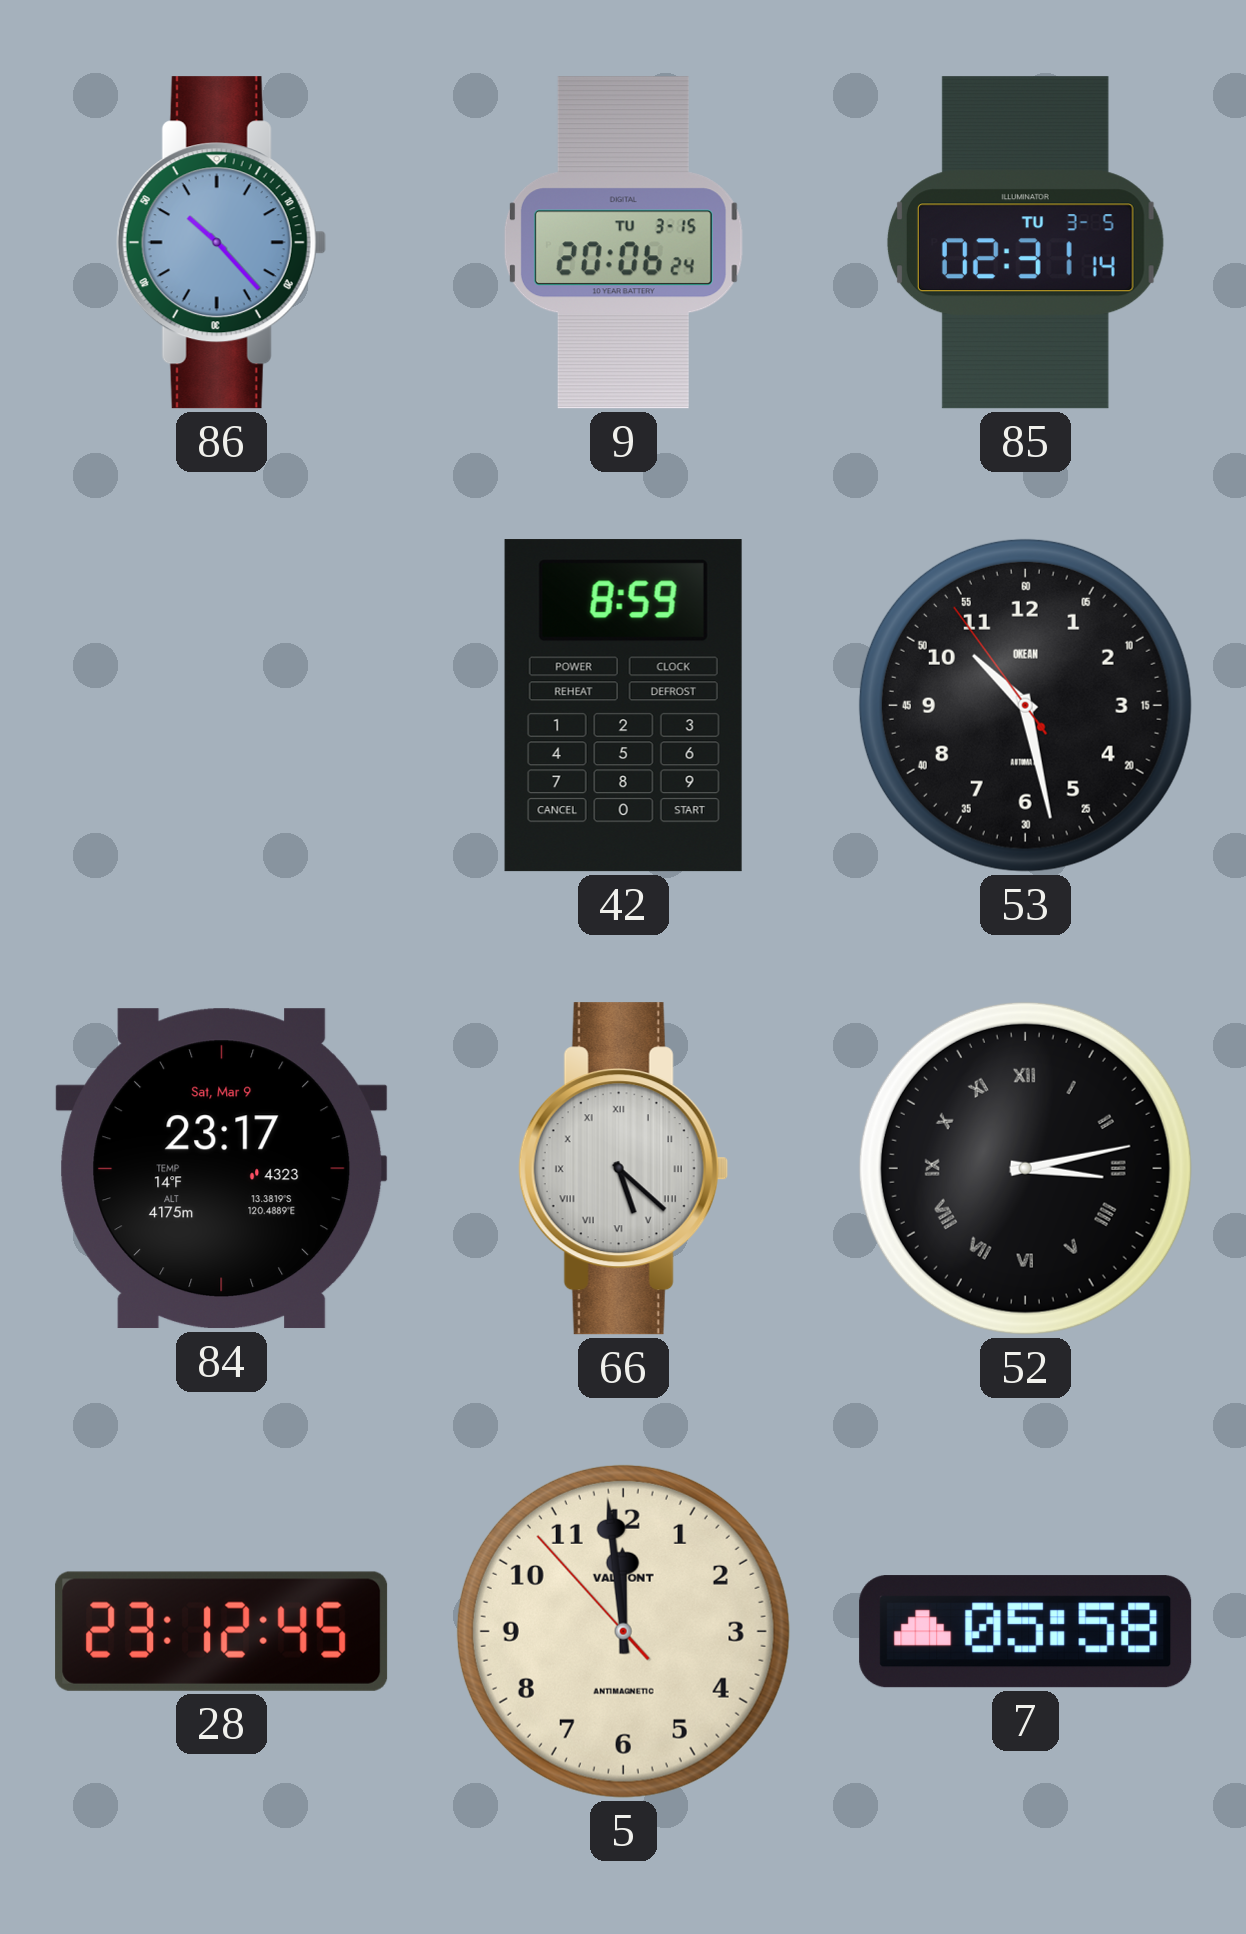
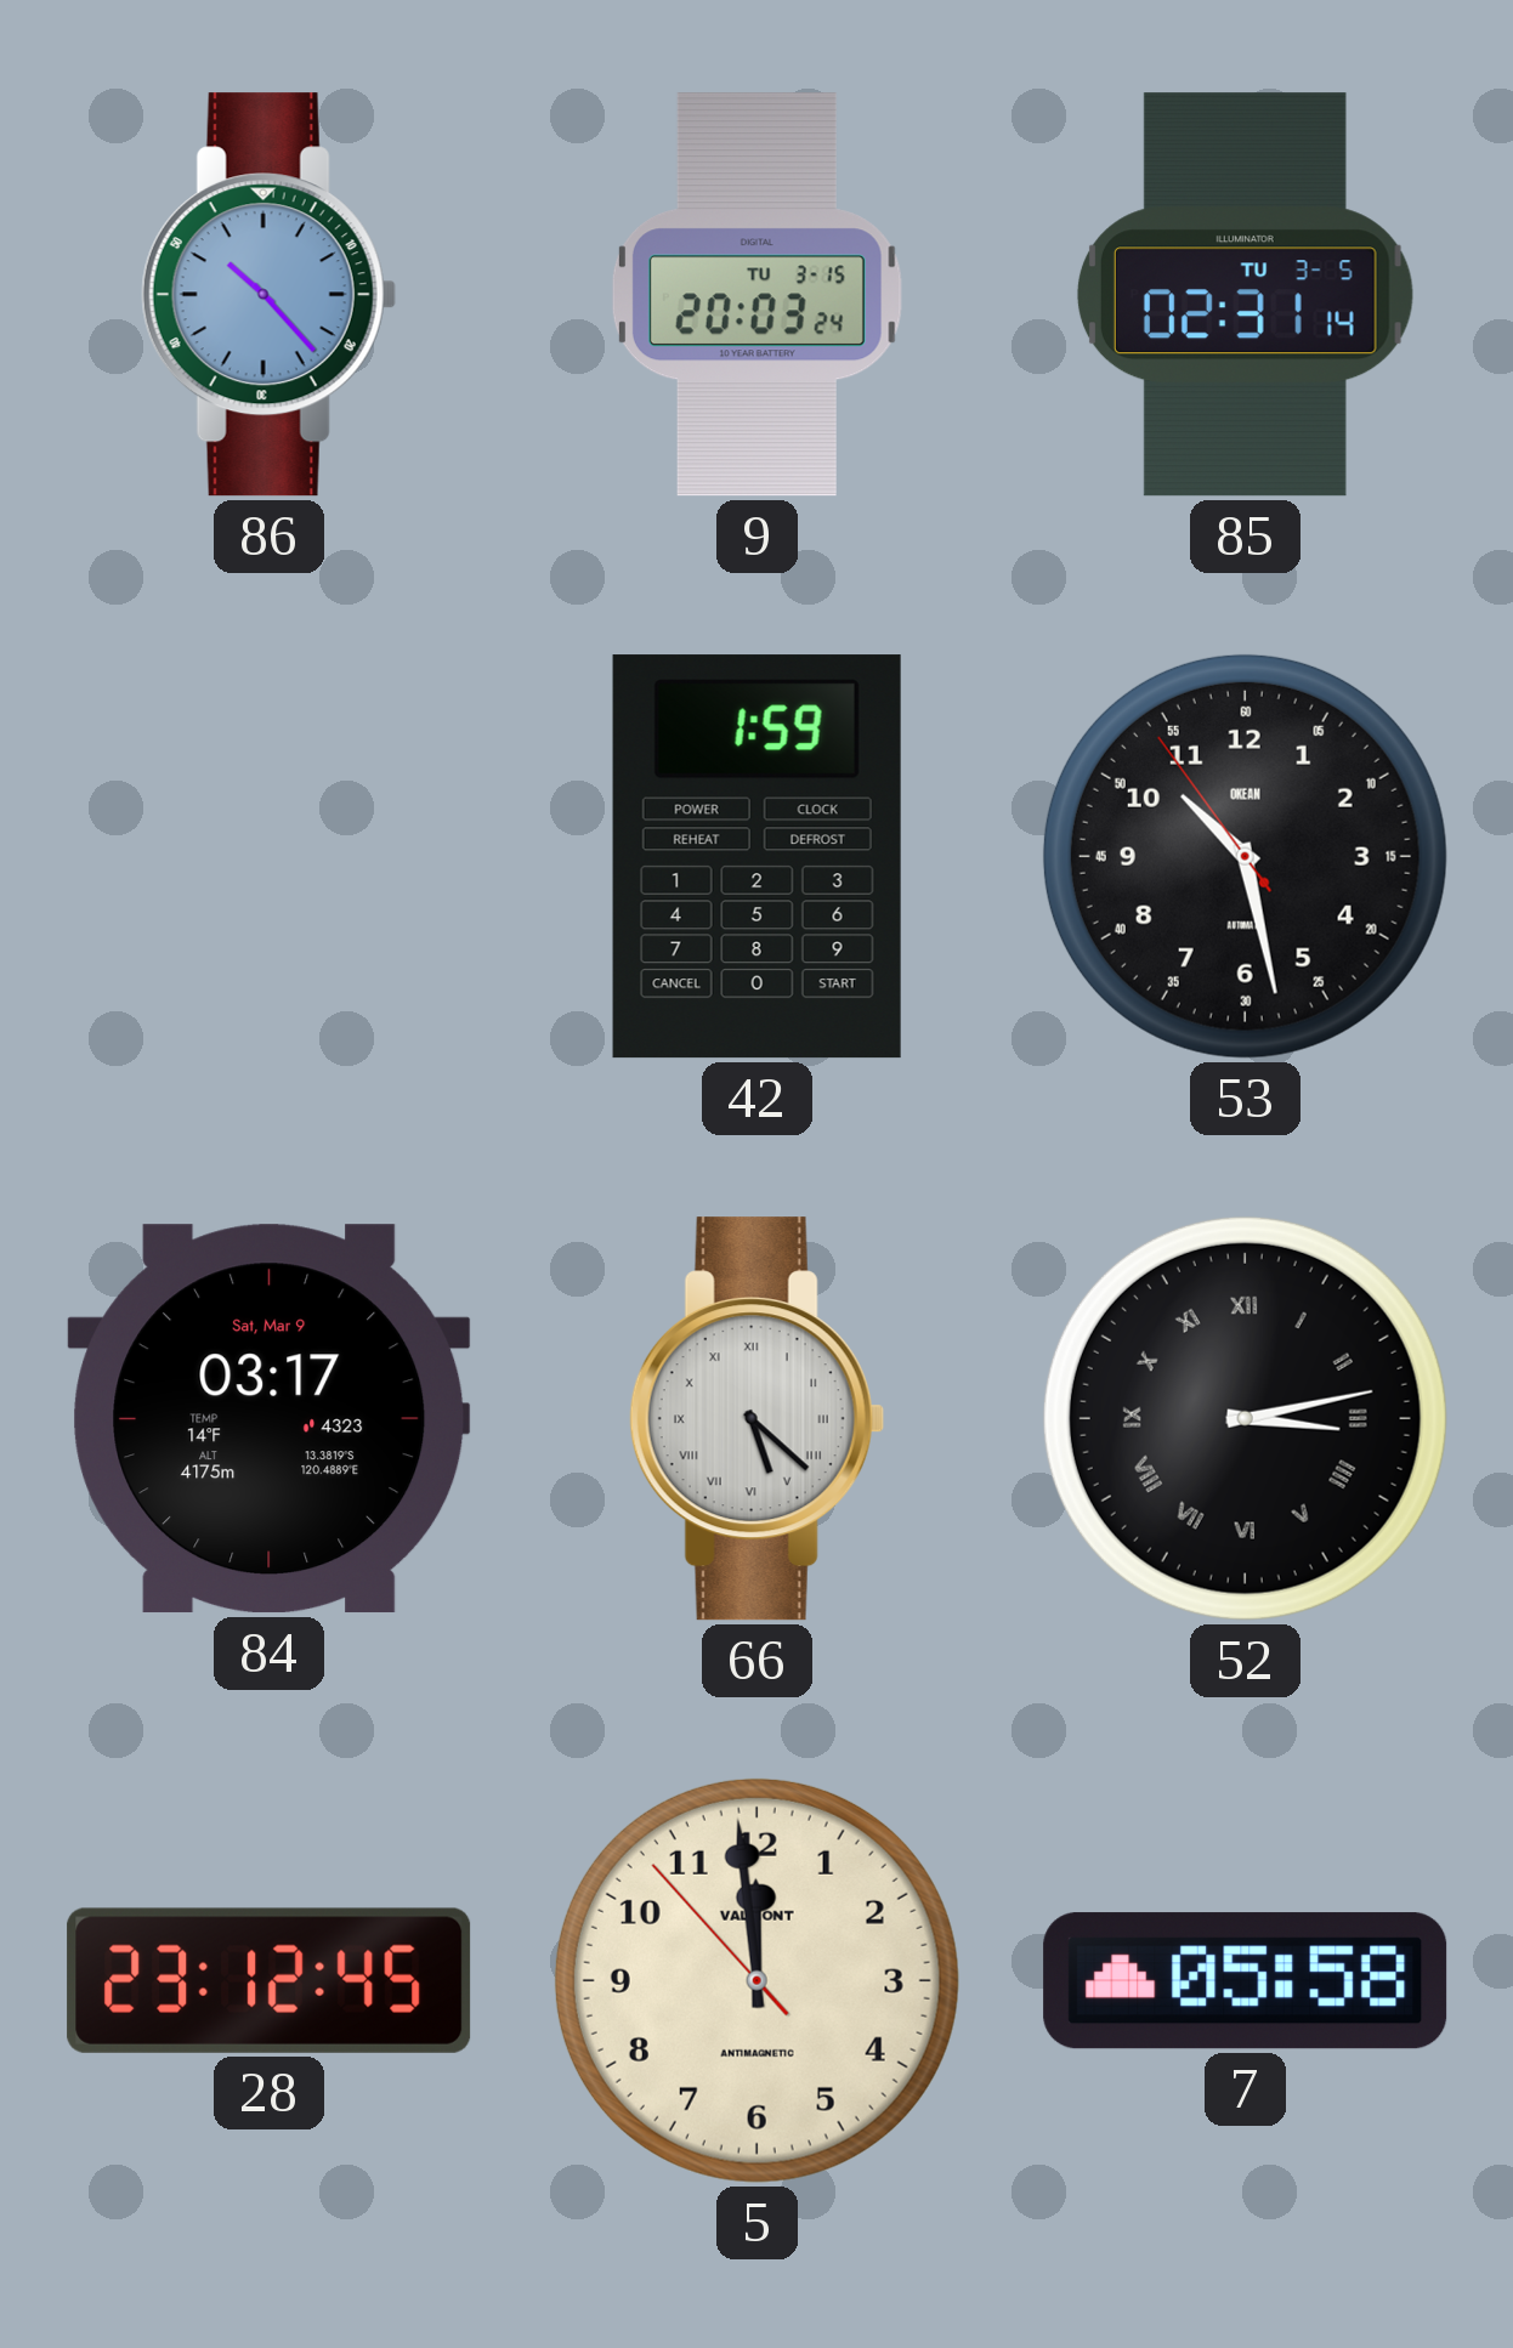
9: 20:06 -> 20:03 (756, 295)
42: 8:59 -> 1:59 (756, 857)
84: 23:17 -> 03:17 (270, 1419)
